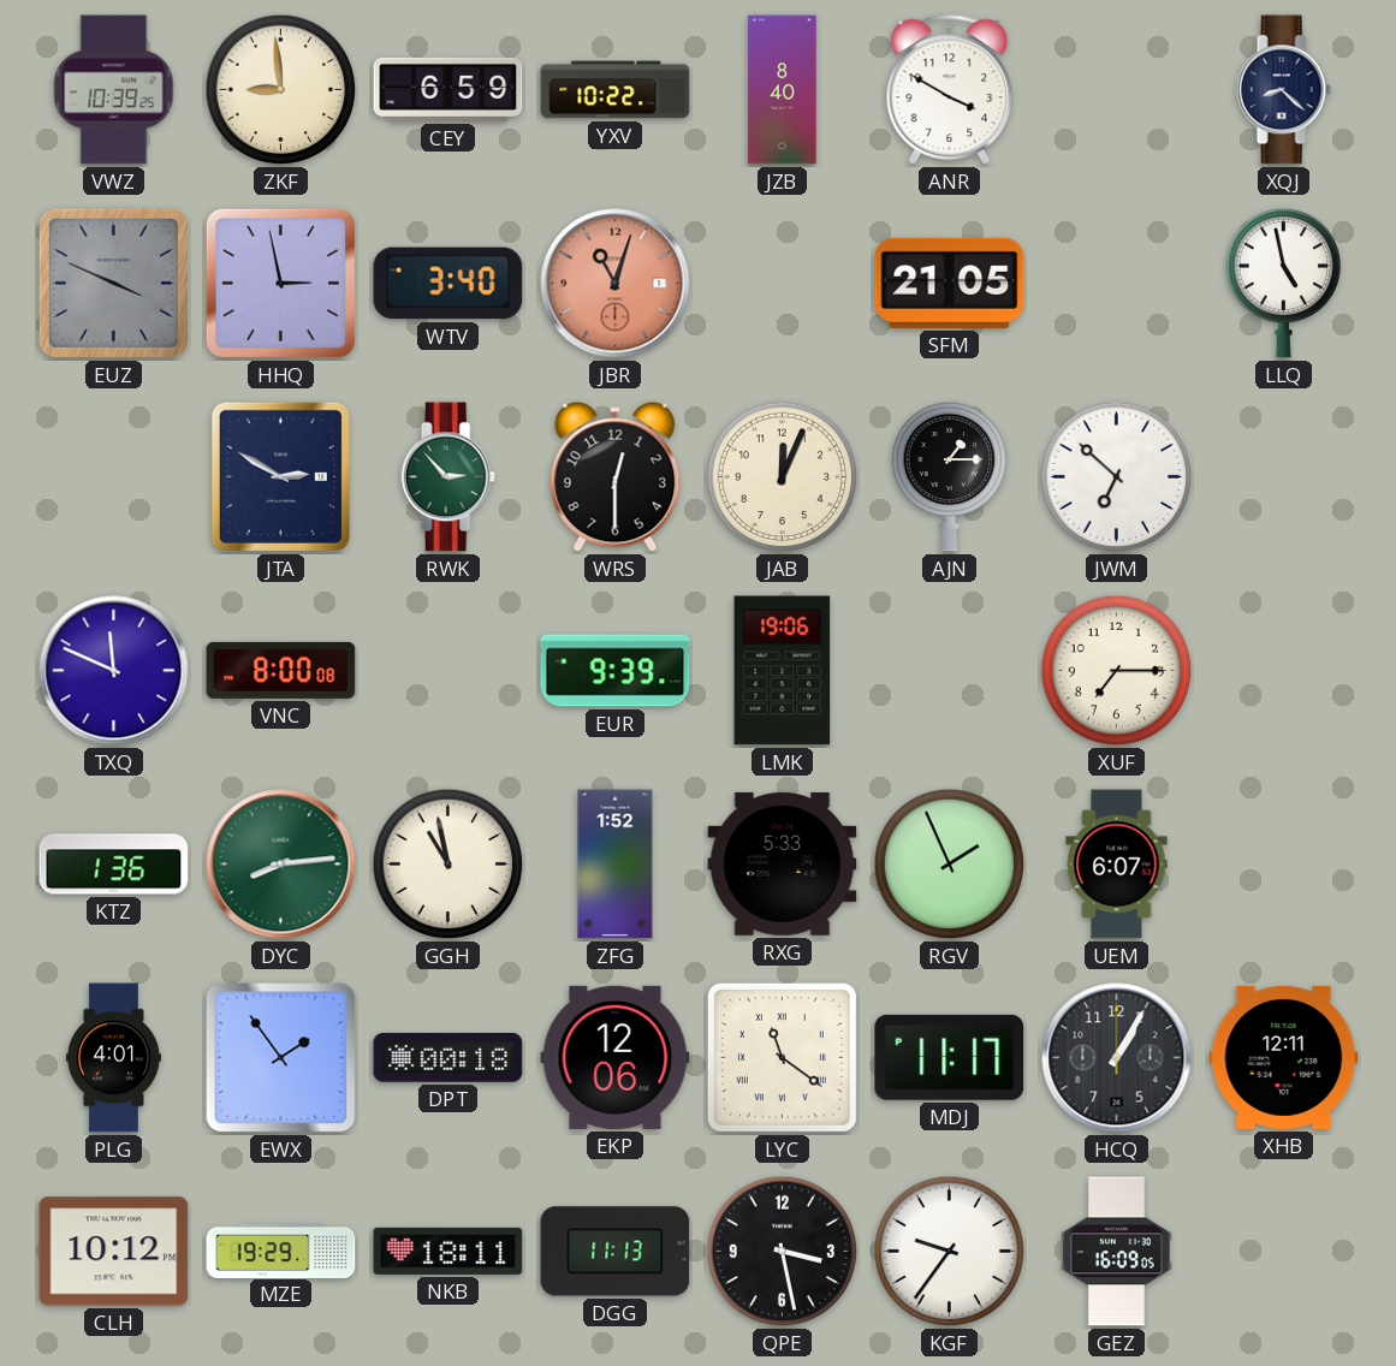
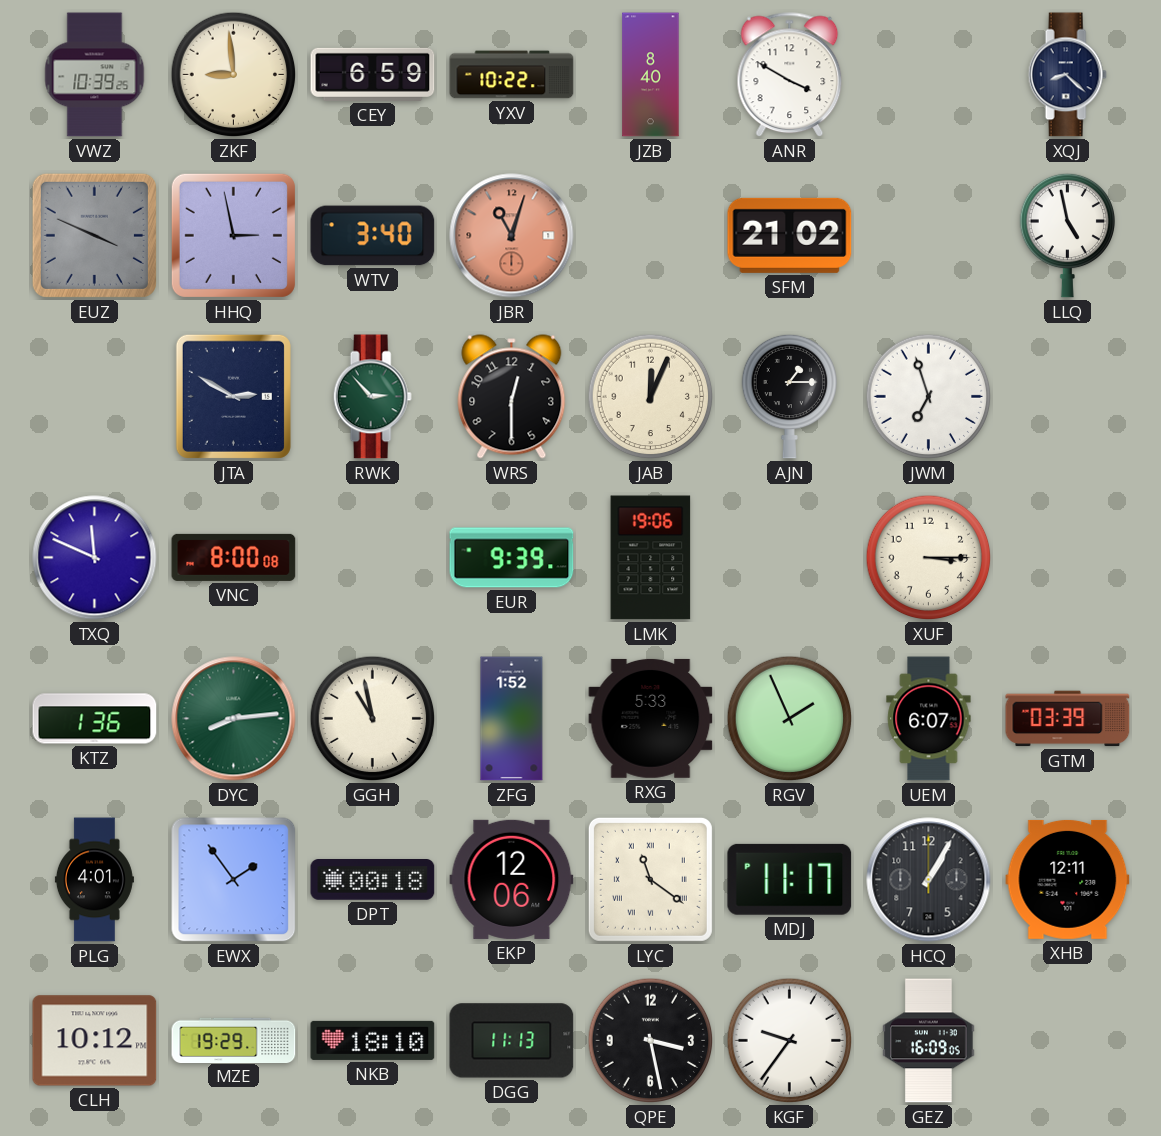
SFM: 21:05 -> 21:02 (790, 235)
JWM: 6:52 -> 6:57 (929, 397)
XUF: 7:15 -> 3:15 (929, 558)
GTM: none -> 03:39 (1068, 719)
NKB: 18:11 -> 18:10 (373, 1040)
